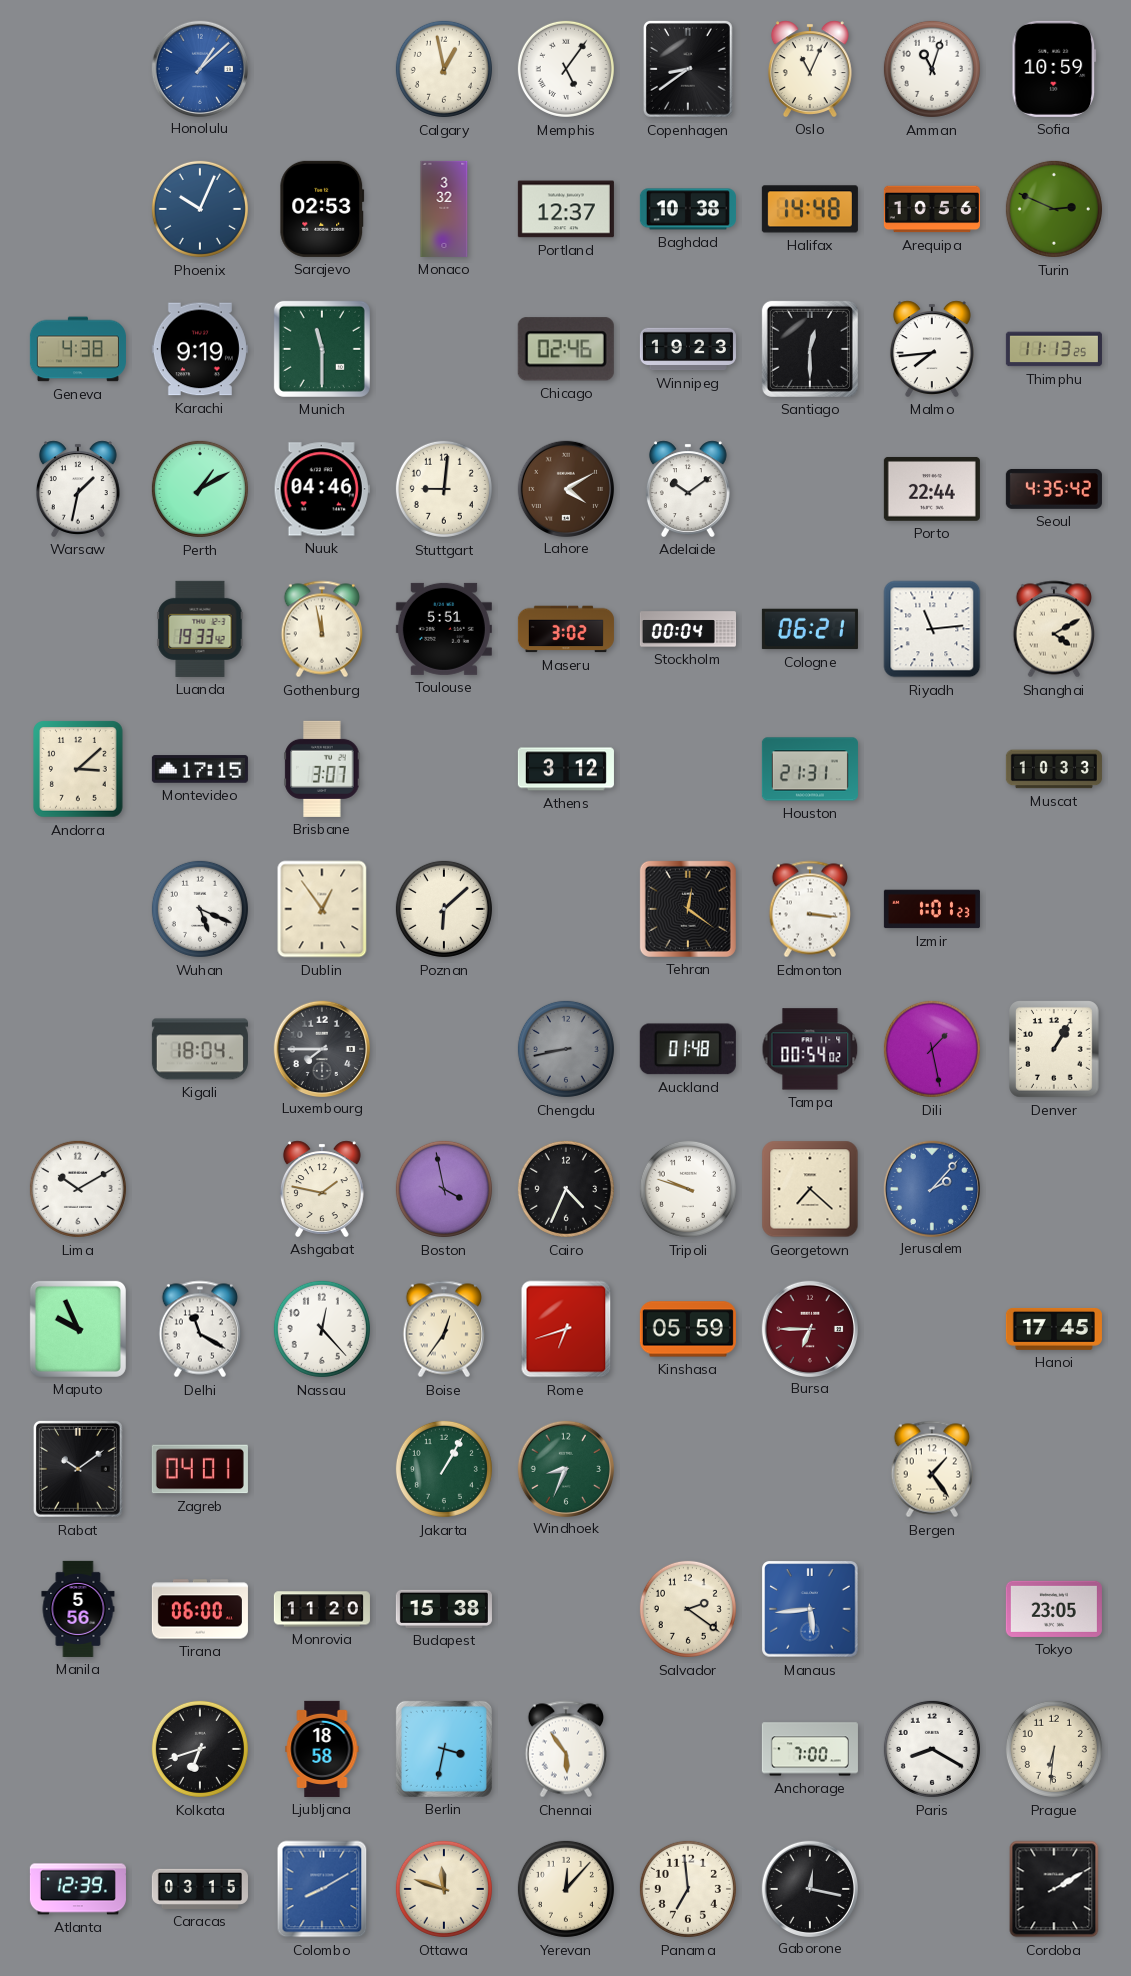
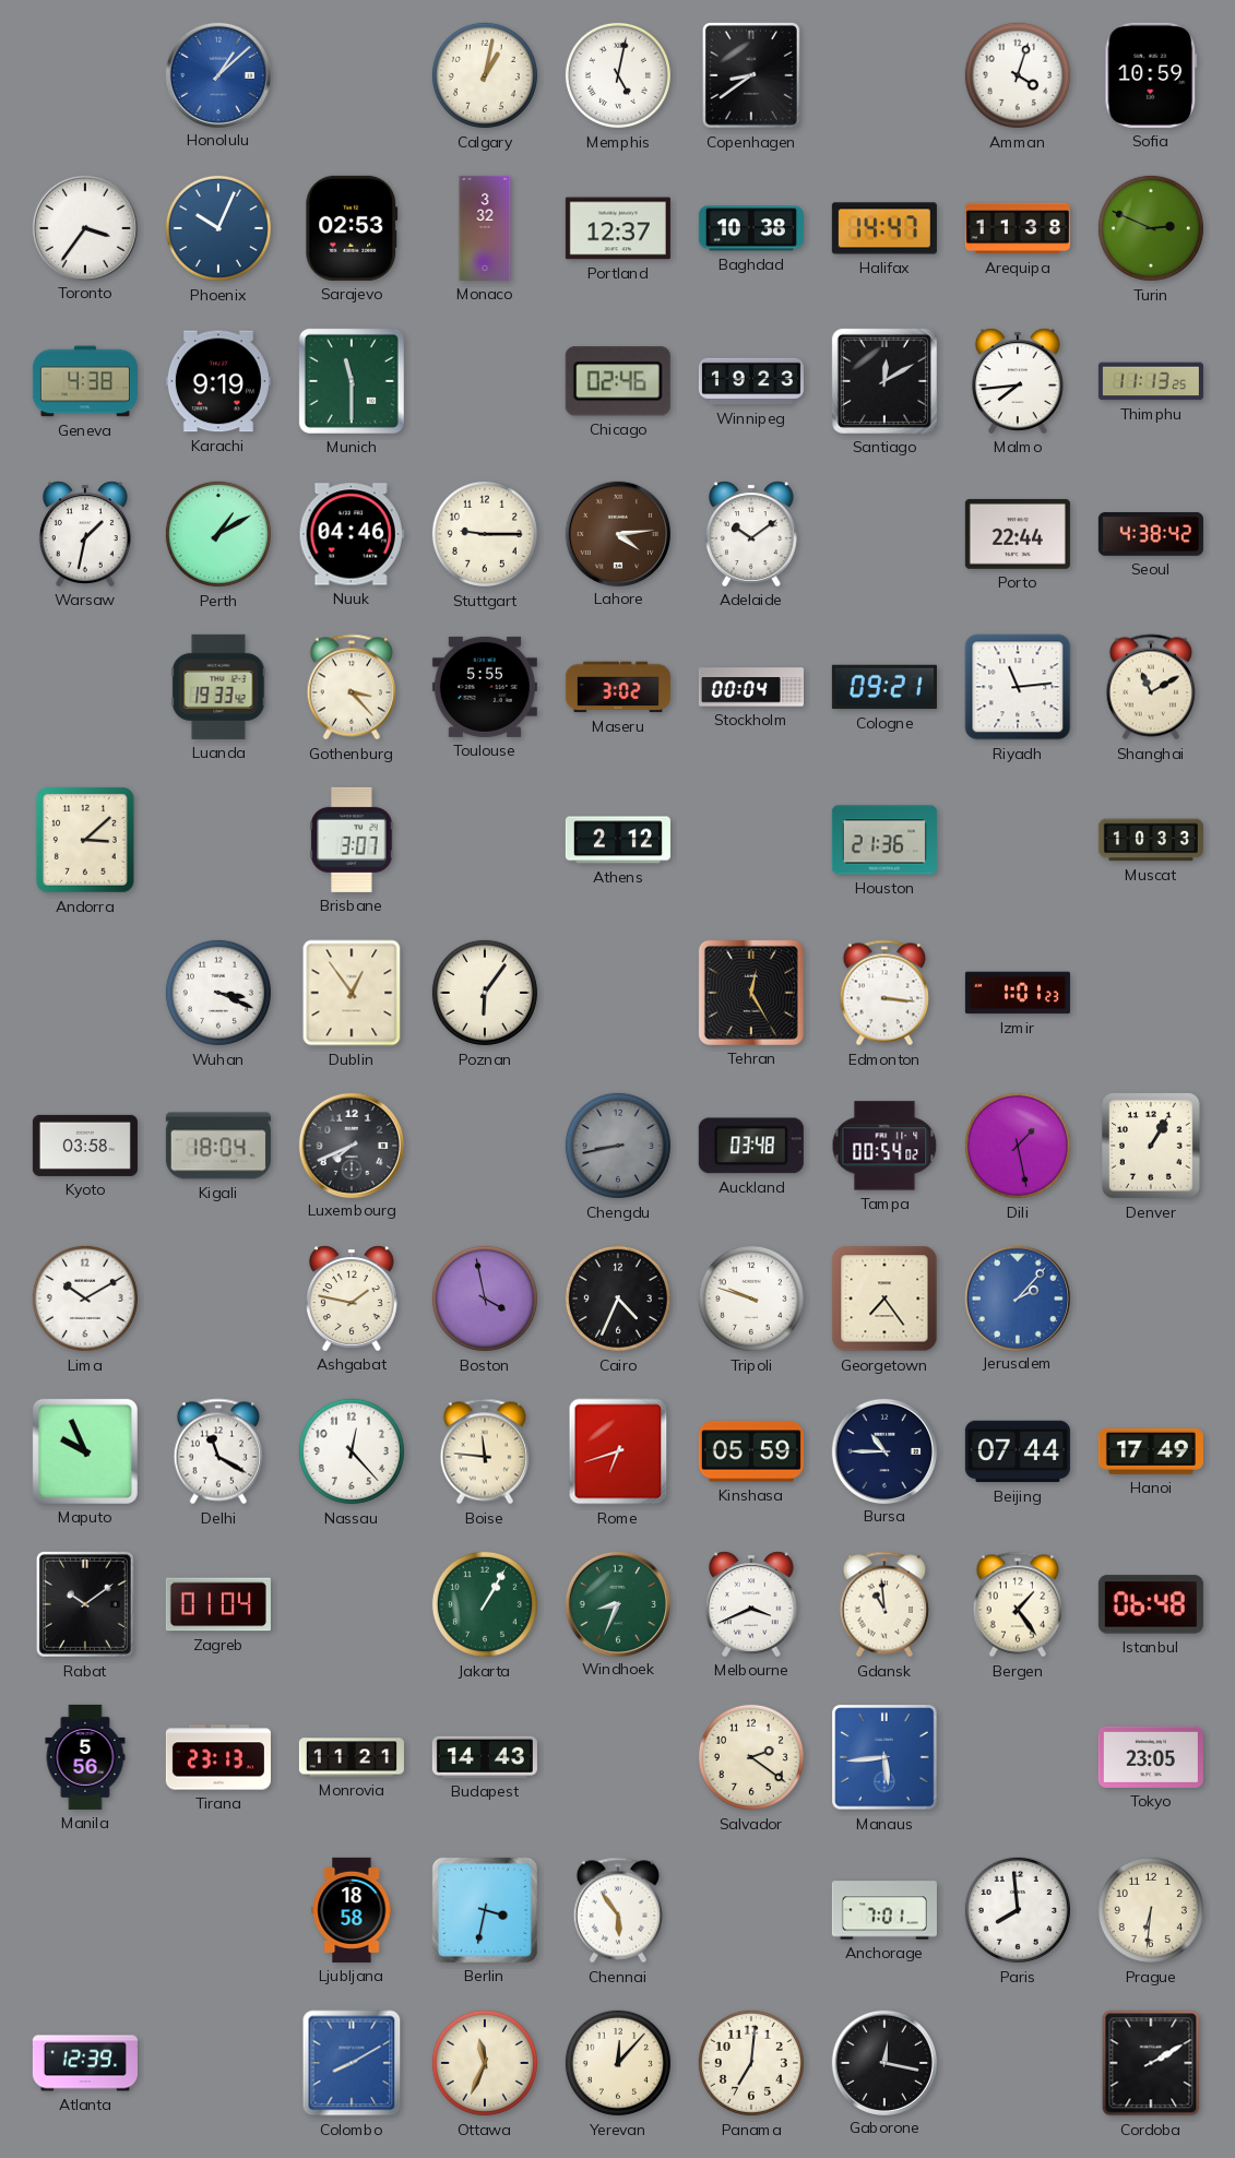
Calgary: 12:58 -> 1:02 (485, 75)
Memphis: 5:06 -> 5:02 (618, 75)
Oslo: 11:04 -> none (810, 69)
Amman: 11:03 -> 4:03 (1018, 75)
Toronto: none -> 3:36 (84, 227)
Halifax: 14:48 -> 14:47 (884, 228)
Arequipa: 10:56 -> 11:38 (1018, 228)
Santiago: 12:30 -> 12:10 (884, 381)
Stuttgart: 9:01 -> 9:15 (485, 534)
Lahore: 4:10 -> 4:14 (617, 533)
Seoul: 4:35 -> 4:38 (1151, 534)
Gothenburg: 11:58 -> 3:23 (351, 687)
Toulouse: 5:51 -> 5:55 (485, 687)
Cologne: 06:21 -> 09:21 (884, 687)
Shanghai: 4:10 -> 11:10 (1150, 687)
Montevideo: 17:15 -> none (200, 769)
Athens: 3:12 -> 2:12 (618, 840)
Houston: 21:31 -> 21:36 (884, 840)
Wuhan: 5:19 -> 3:19 (218, 993)
Poznan: 6:08 -> 6:06 (485, 993)
Tehran: 12:21 -> 12:25 (751, 993)
Kyoto: none -> 03:58 (85, 1146)
Luxembourg: 7:45 -> 7:41 (351, 1145)
Auckland: 01:48 -> 03:48 (751, 1146)
Georgetown: 7:22 -> 7:24 (884, 1299)
Boise: 12:36 -> 11:46 (484, 1451)
Bursa: 6:45 -> 10:45 (883, 1450)
Bursa dial: burgundy -> navy (883, 1450)
Beijing: none -> 07:44 (1018, 1451)
Hanoi: 17:45 -> 17:49 (1151, 1451)
Zagreb: 04:01 -> 01:04 (218, 1604)
Melbourne: none -> 3:41 (751, 1604)
Gdansk: none -> 10:59 (883, 1604)
Istanbul: none -> 06:48 (1151, 1604)
Tirana: 06:00 -> 23:13 (218, 1757)
Monrovia: 11:20 -> 11:21 (352, 1757)
Budapest: 15:38 -> 14:43 (485, 1757)
Kolkata: 6:42 -> none (200, 1749)
Anchorage: 7:00 -> 7:01 (884, 1910)
Paris: 8:20 -> 7:59 (1018, 1910)
Caracas: 03:15 -> none (200, 1889)
Ottawa: 11:48 -> 11:34 (485, 2063)
Panama: 6:59 -> 7:01 (751, 2063)
